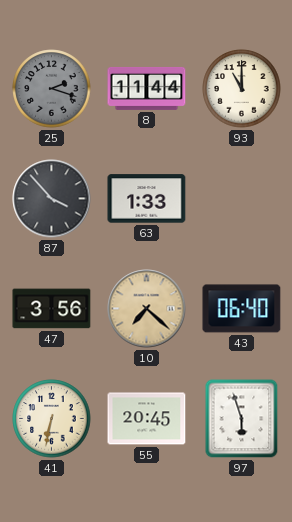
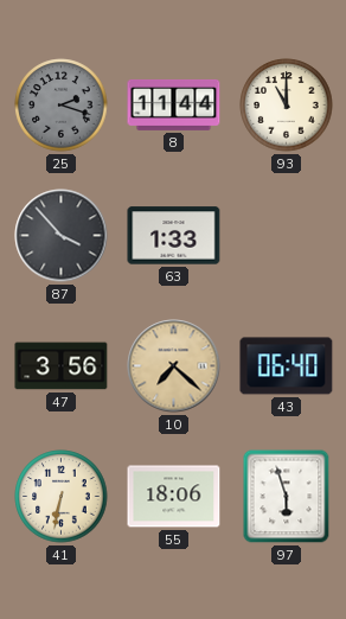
55: 20:45 -> 18:06 (174, 497)
